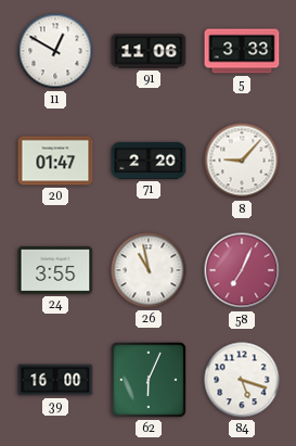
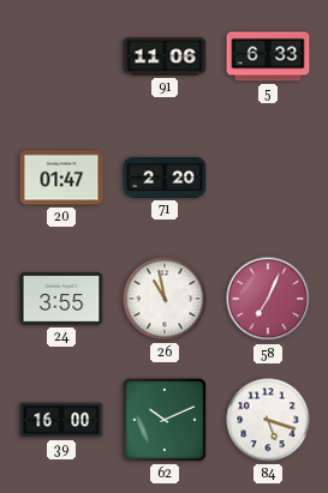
11: 12:50 -> none (55, 51)
5: 3:33 -> 6:33 (268, 56)
8: 9:07 -> none (242, 161)
62: 6:04 -> 10:11 (165, 420)
